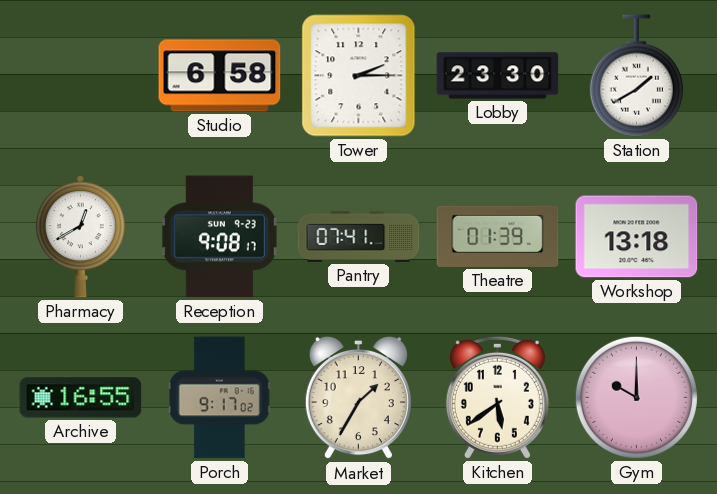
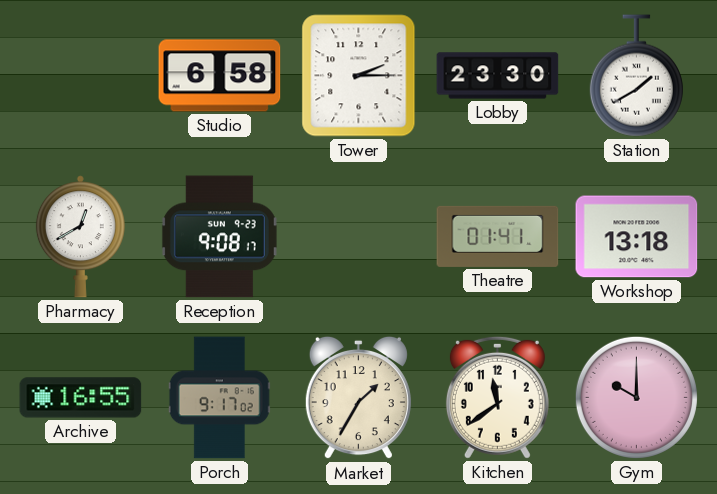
Pantry: 07:41 -> none (359, 236)
Theatre: 01:39 -> 01:41 (498, 236)
Kitchen: 5:39 -> 11:39 (497, 397)
